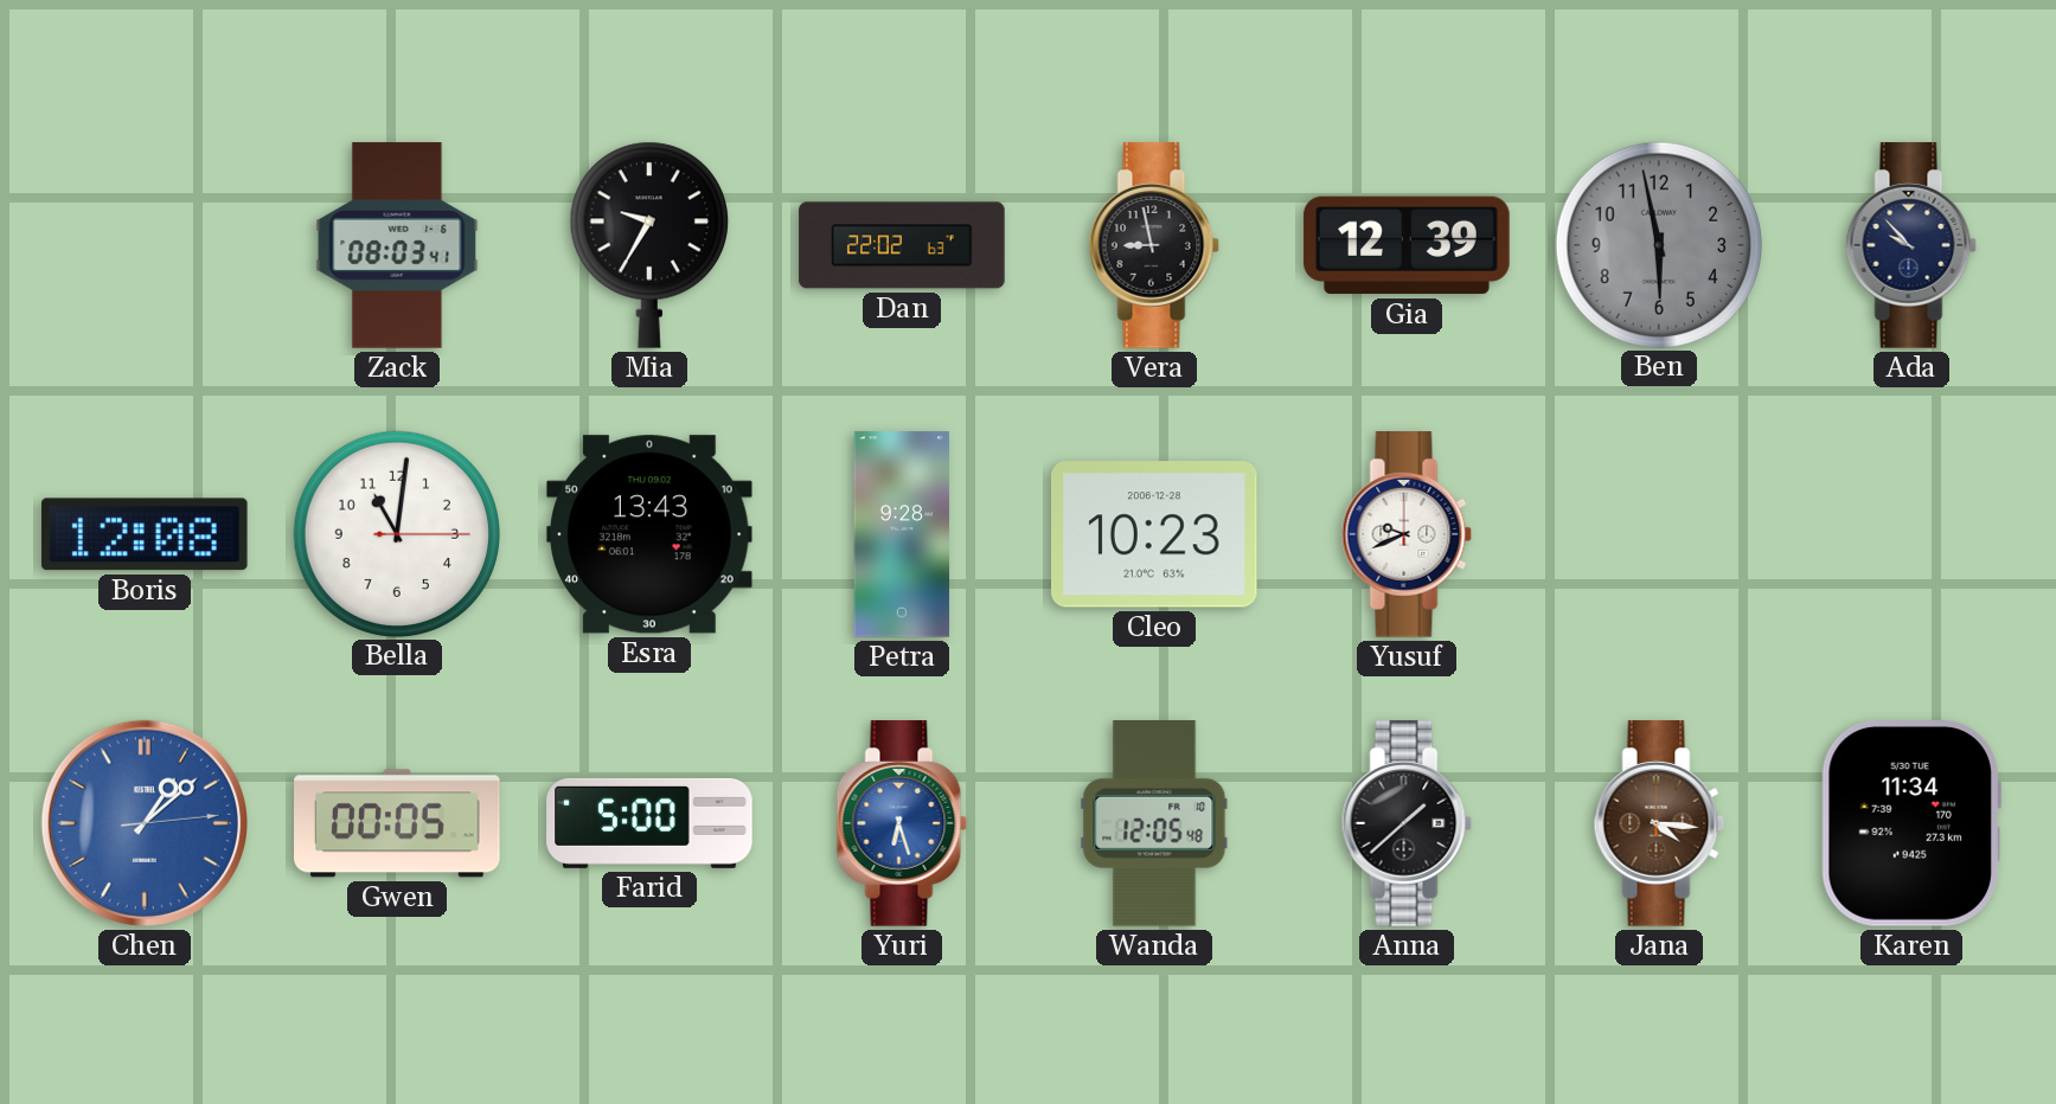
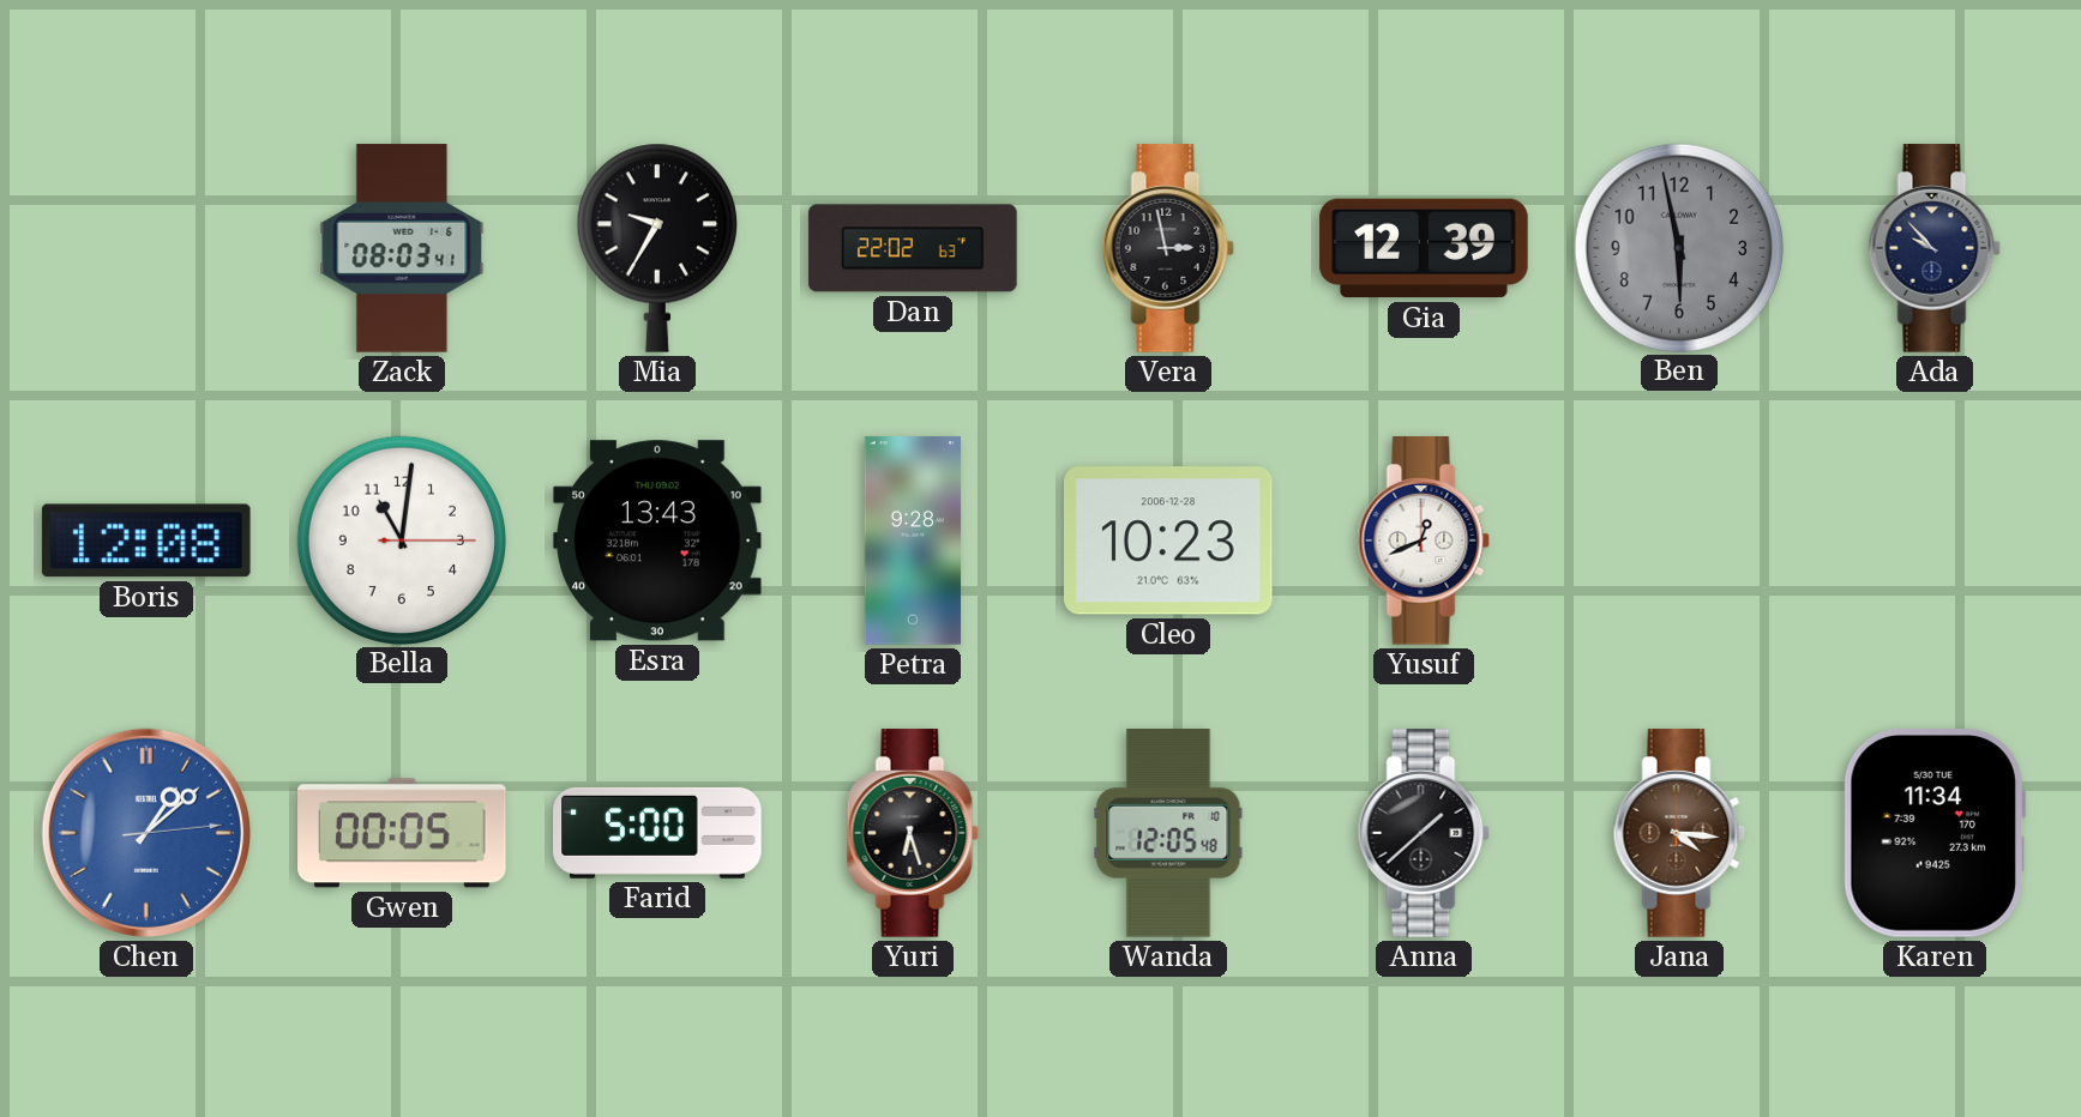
Vera: 8:58 -> 2:58 (1168, 248)
Yusuf: 9:41 -> 12:41 (1424, 541)
Yuri dial: blue -> black (913, 833)
